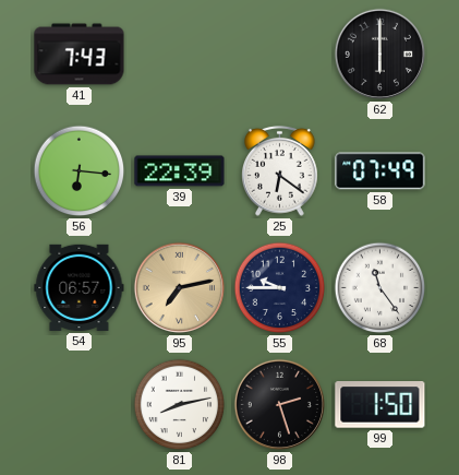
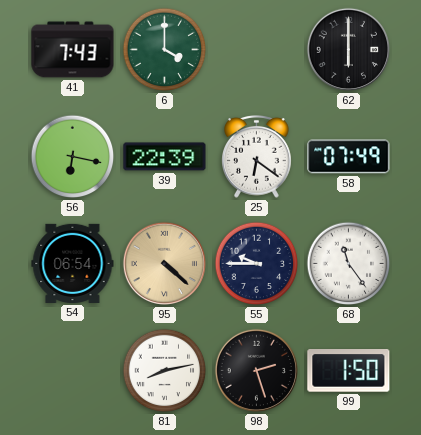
6: none -> 4:00 (165, 50)
56: 6:16 -> 6:17 (73, 157)
54: 06:57 -> 06:54 (73, 263)
95: 7:13 -> 4:22 (164, 263)
